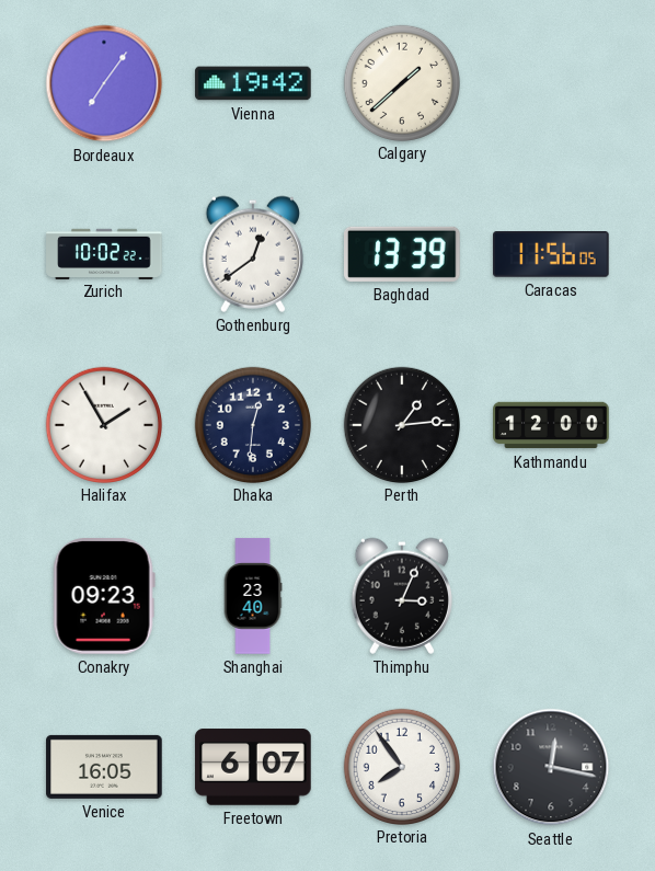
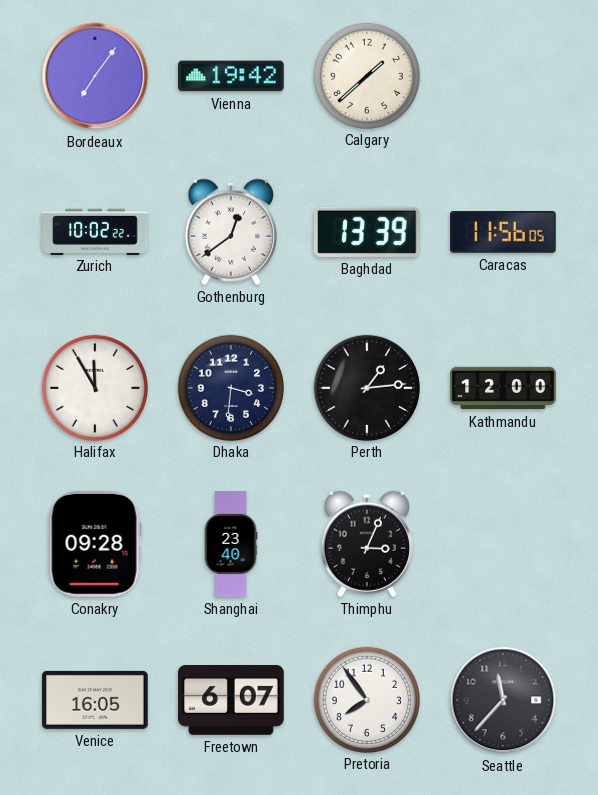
Halifax: 1:55 -> 11:55 (94, 387)
Dhaka: 12:31 -> 3:31 (230, 387)
Conakry: 09:23 -> 09:28 (95, 545)
Seattle: 12:17 -> 11:37 (503, 700)
